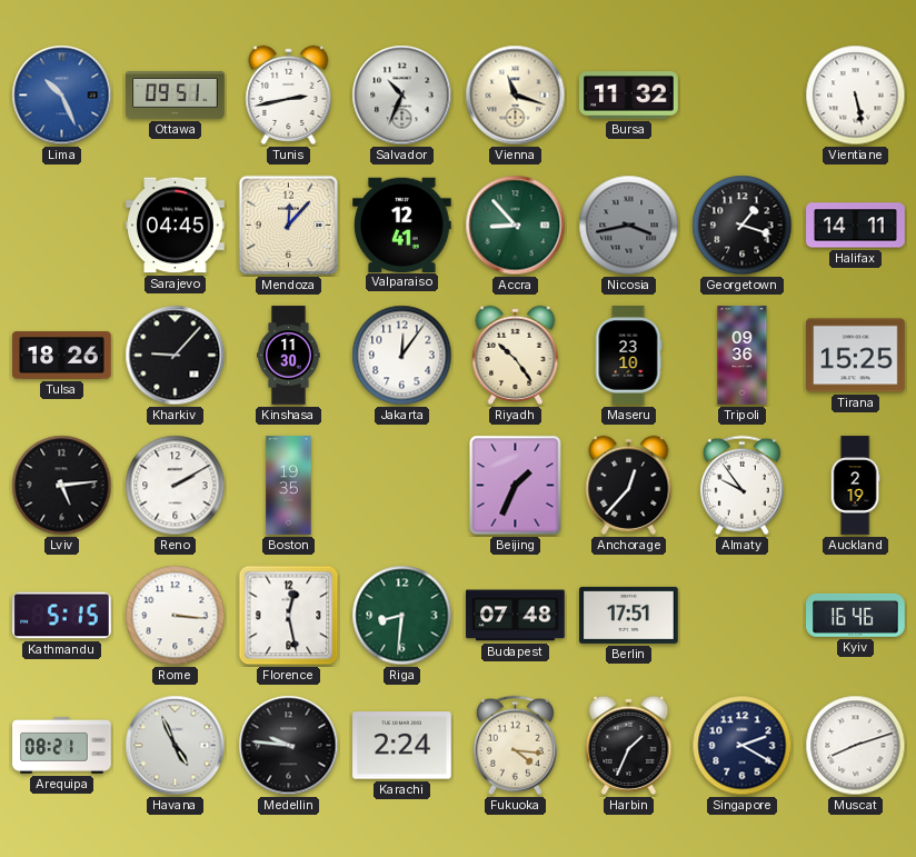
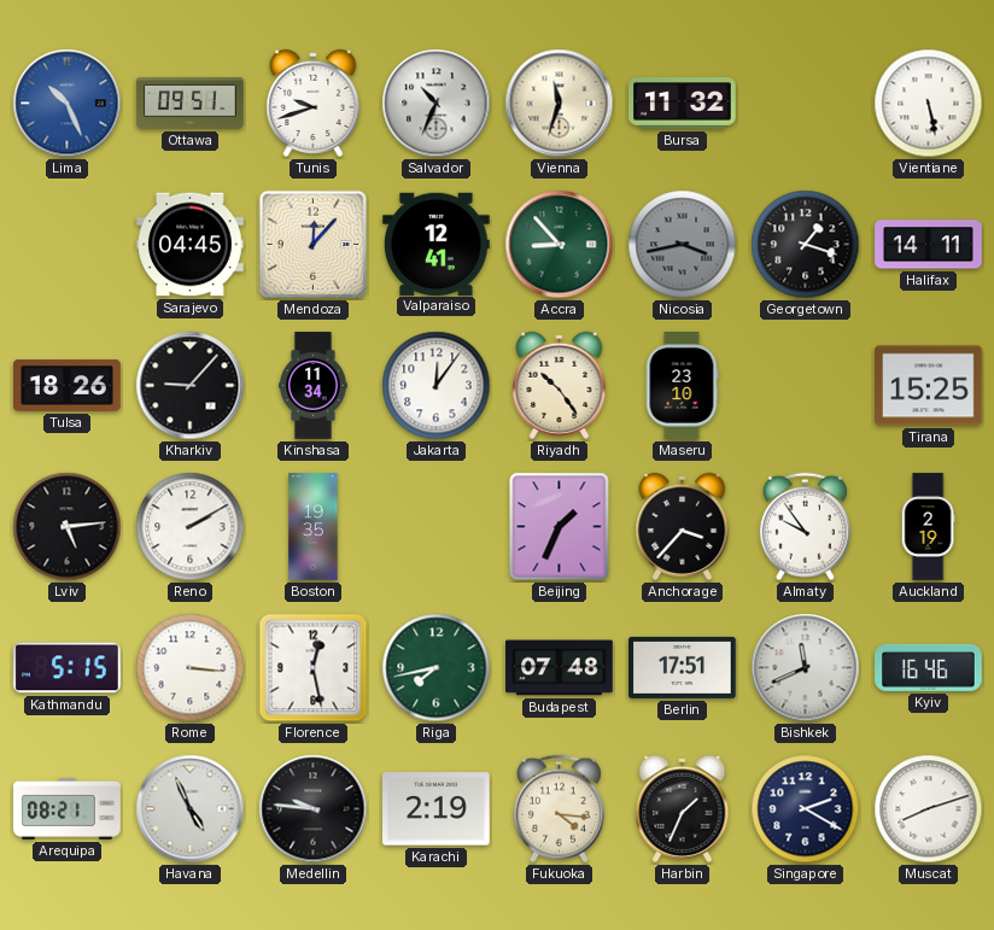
Tunis: 2:43 -> 9:42 (314, 103)
Vienna: 11:18 -> 11:33 (560, 104)
Kinshasa: 11:30 -> 11:34 (314, 386)
Tripoli: 09:36 -> none (743, 356)
Anchorage: 12:37 -> 3:37 (683, 526)
Riga: 8:31 -> 7:43 (437, 668)
Bishkek: none -> 11:41 (806, 668)
Karachi: 2:24 -> 2:19 (437, 809)
